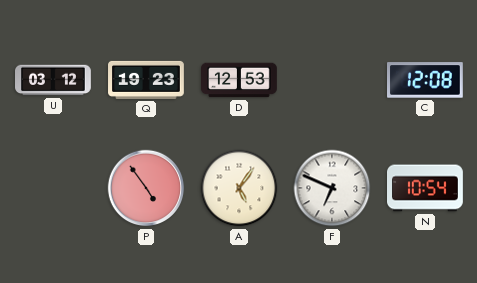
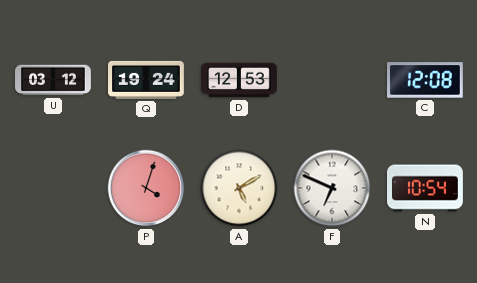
Q: 19:23 -> 19:24 (146, 80)
P: 4:54 -> 4:03 (146, 188)
A: 5:06 -> 5:10 (239, 188)
